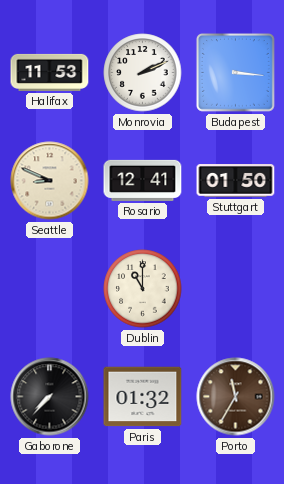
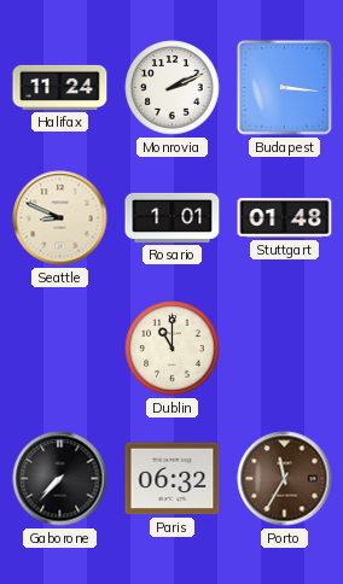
Halifax: 11:53 -> 11:24 (60, 87)
Rosario: 12:41 -> 1:01 (173, 217)
Stuttgart: 01:50 -> 01:48 (285, 218)
Paris: 01:32 -> 06:32 (173, 479)
